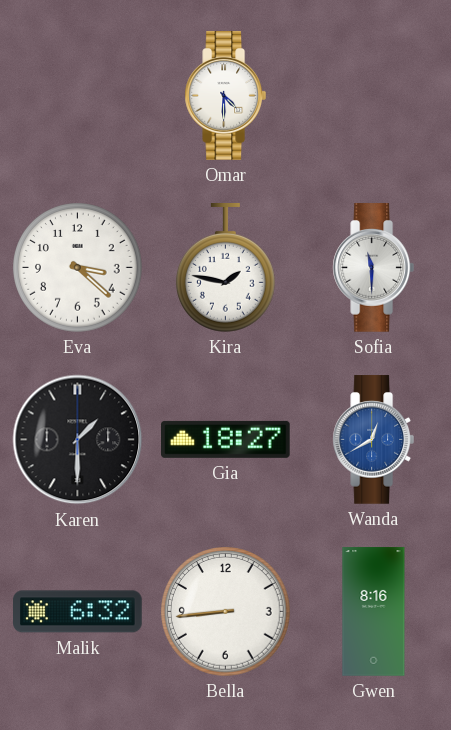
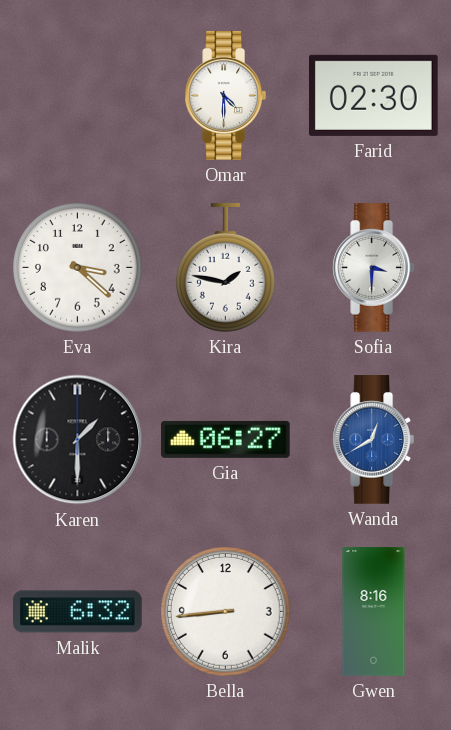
Farid: none -> 02:30 (374, 95)
Sofia: 11:30 -> 3:30 (373, 268)
Gia: 18:27 -> 06:27 (226, 439)
